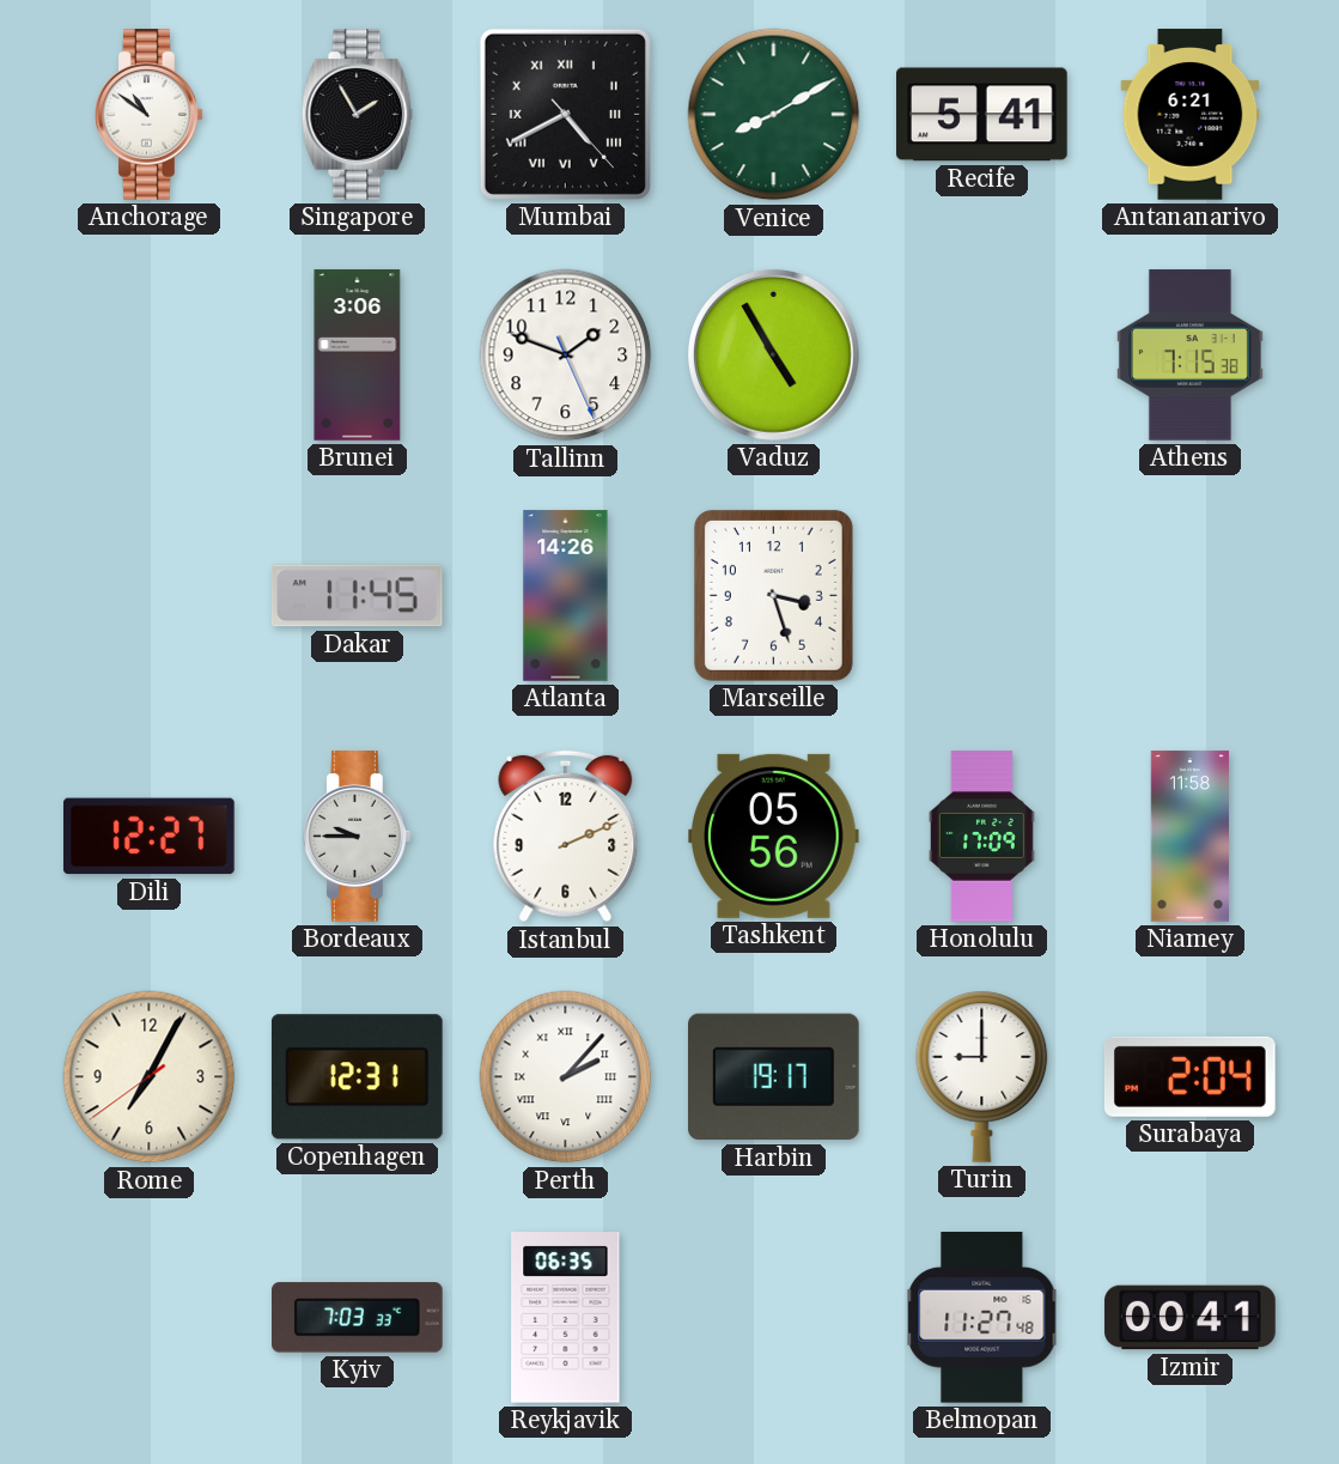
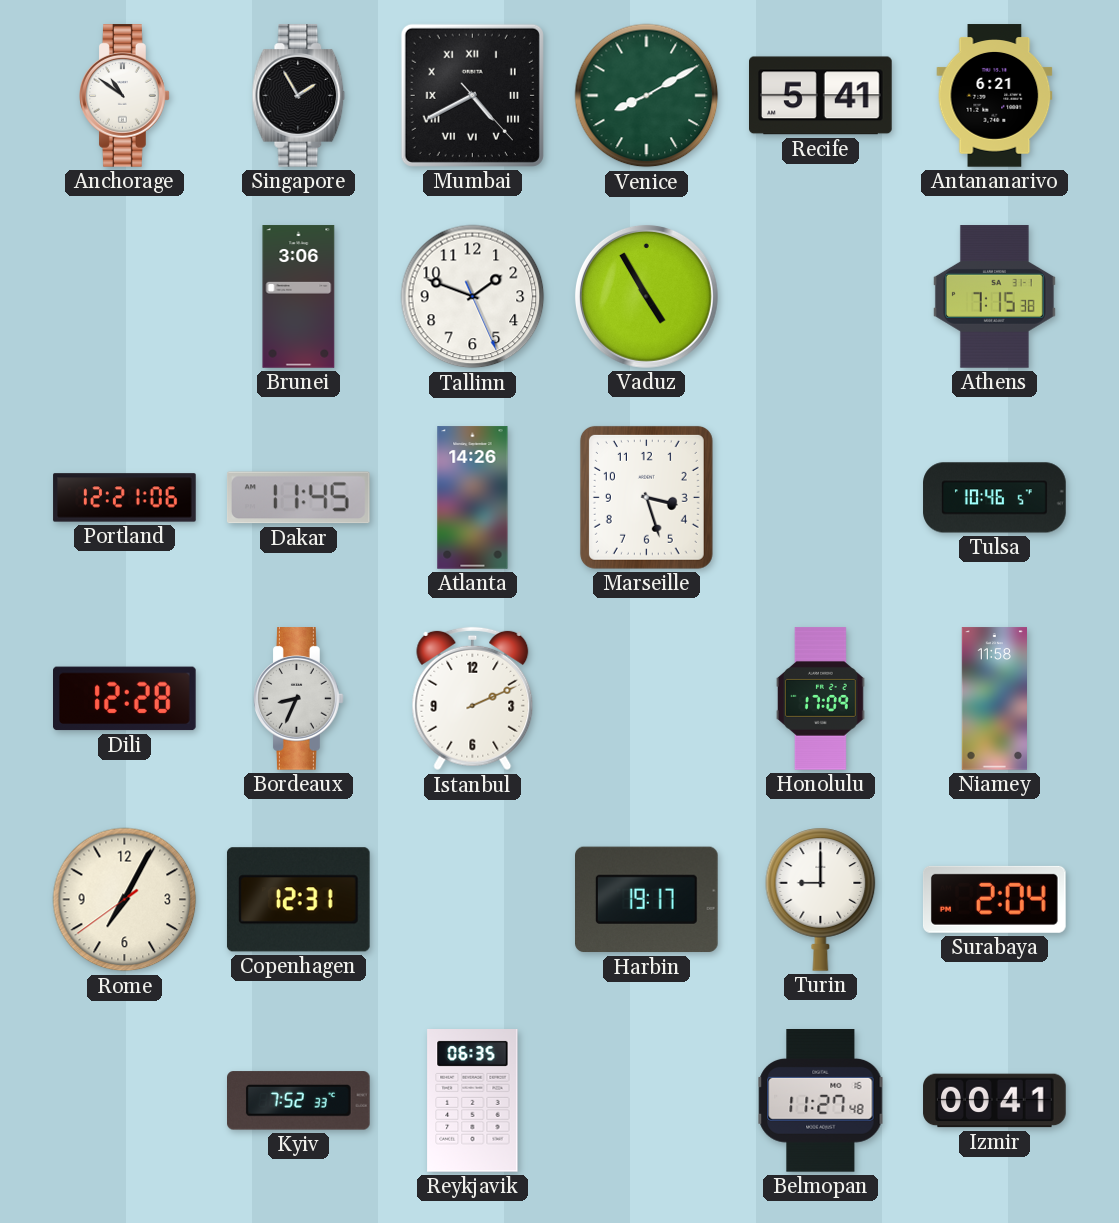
Portland: none -> 12:21 (125, 498)
Tulsa: none -> 10:46 (995, 498)
Dili: 12:27 -> 12:28 (125, 699)
Bordeaux: 9:45 -> 8:34 (299, 699)
Tashkent: 05:56 -> none (774, 836)
Perth: 2:07 -> none (566, 1077)
Kyiv: 7:03 -> 7:52 (299, 1101)
